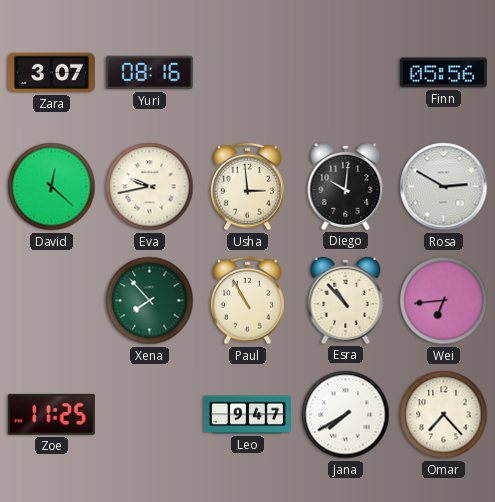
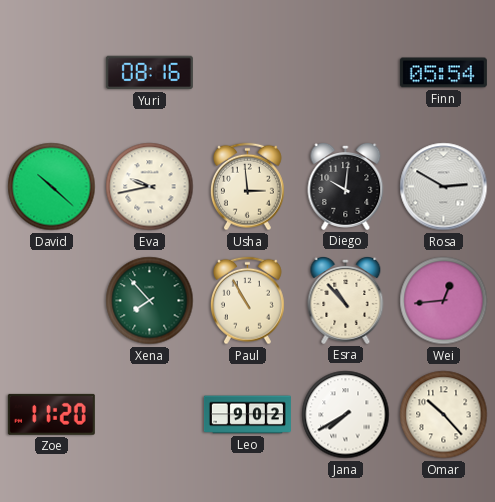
Zara: 3:07 -> none (51, 73)
Finn: 05:56 -> 05:54 (443, 73)
David: 12:22 -> 10:22 (52, 187)
Wei: 6:44 -> 12:44 (444, 301)
Zoe: 11:25 -> 11:20 (51, 414)
Leo: 9:47 -> 9:02 (247, 415)
Omar: 7:23 -> 10:23 (444, 415)
